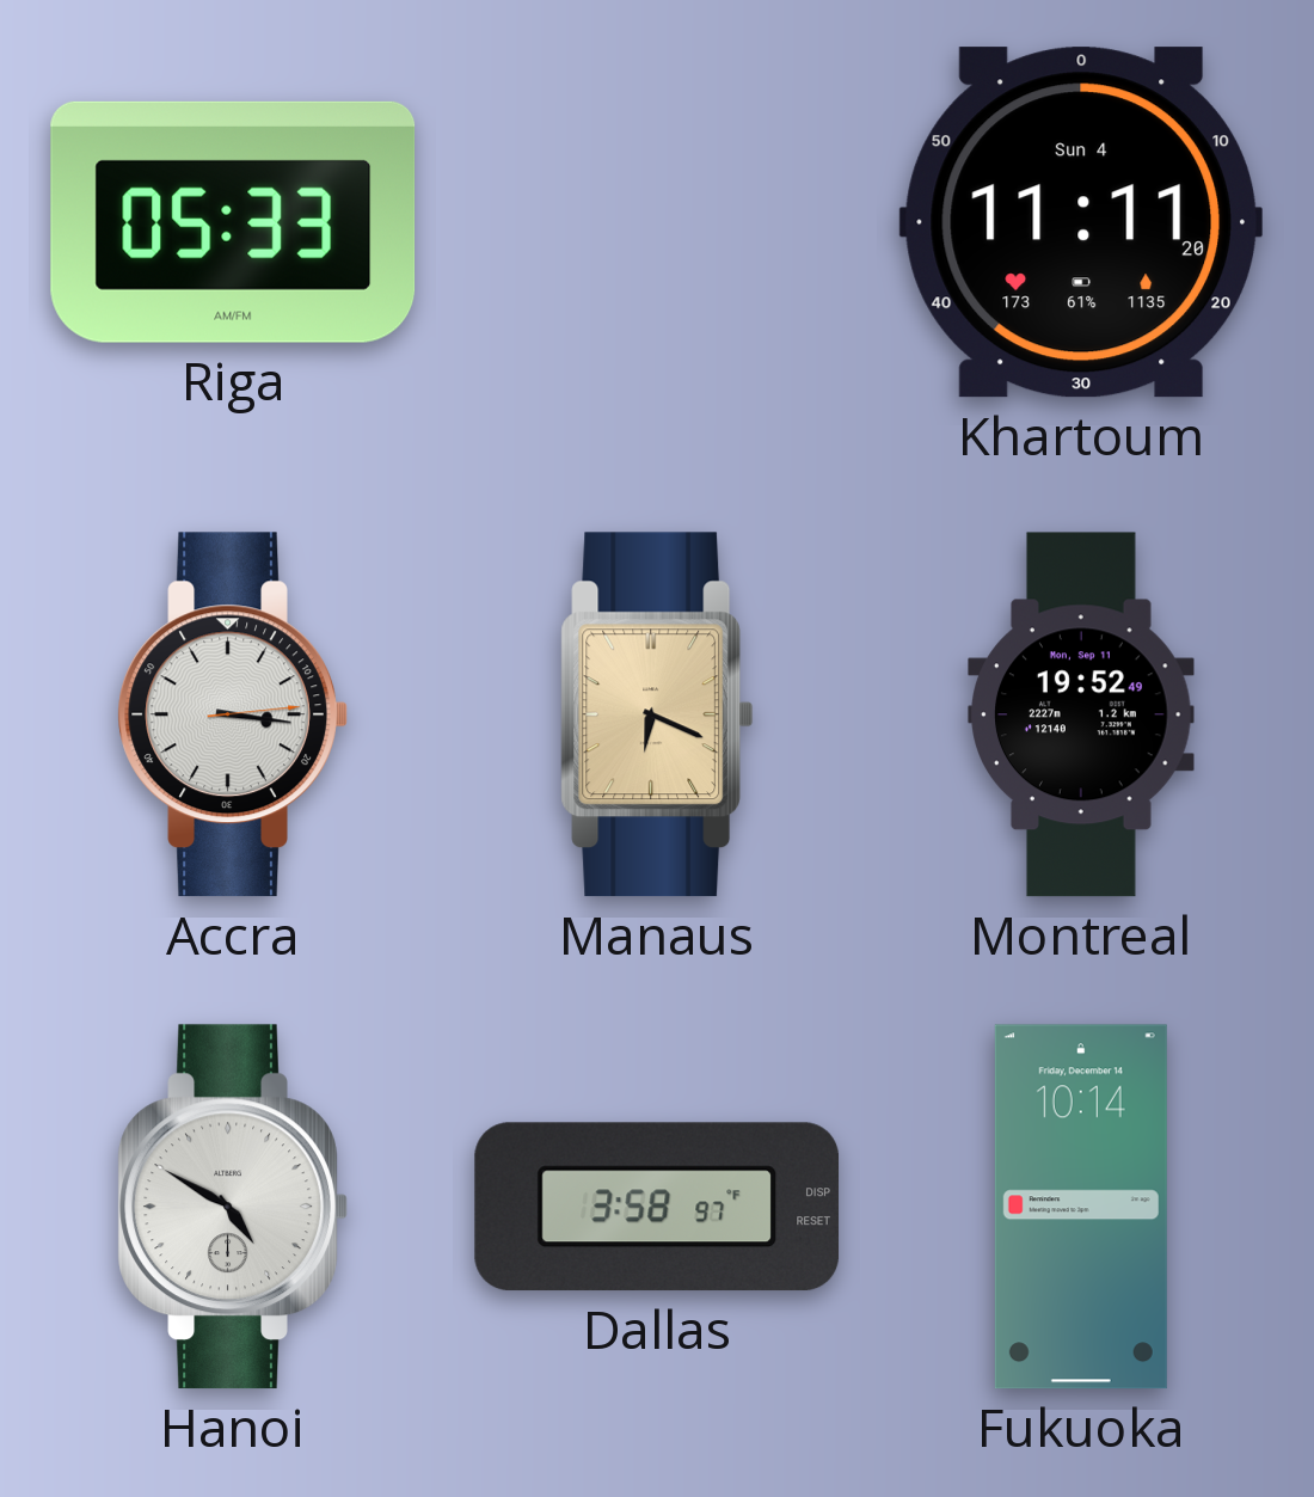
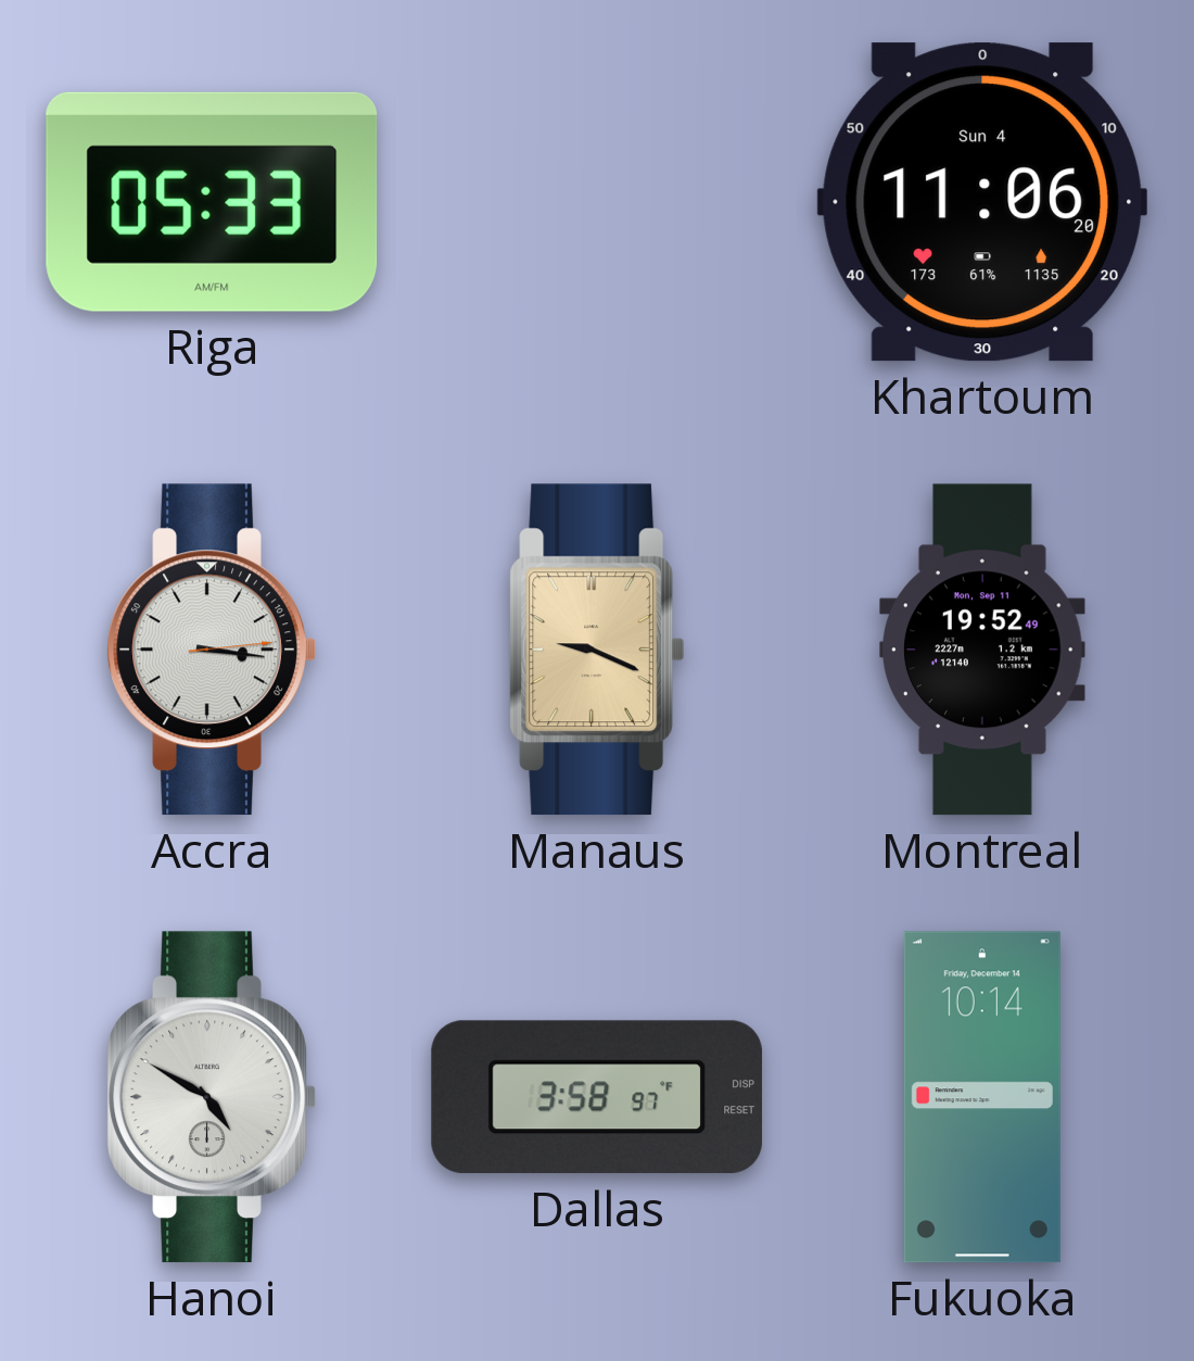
Khartoum: 11:11 -> 11:06 (981, 202)
Manaus: 6:19 -> 9:19 (597, 650)
